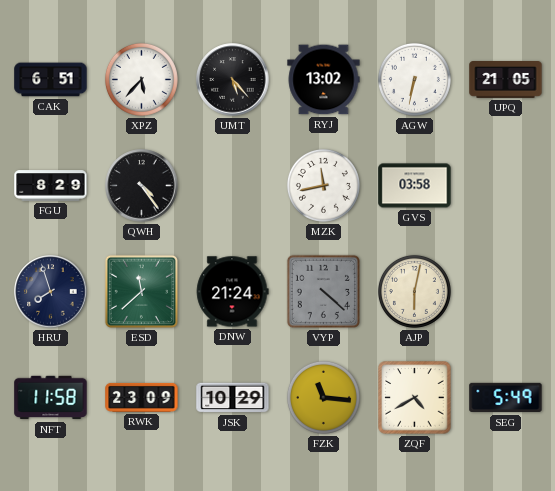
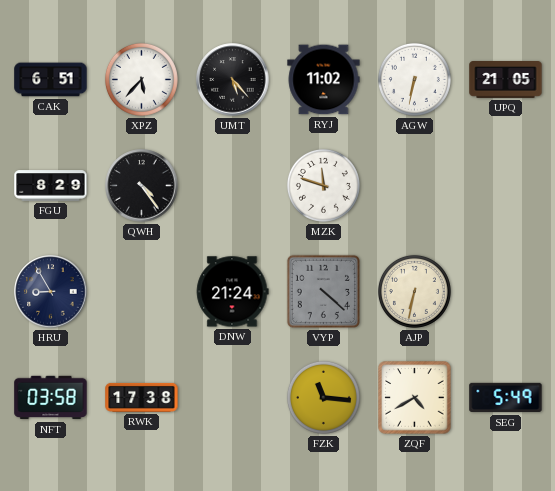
RYJ: 13:02 -> 11:02 (324, 80)
MZK: 11:43 -> 11:48 (323, 185)
GVS: 03:58 -> none (415, 186)
HRU: 7:57 -> 8:55 (51, 292)
ESD: 11:38 -> none (141, 291)
AJP: 6:02 -> 6:32 (414, 291)
NFT: 11:58 -> 03:58 (51, 398)
RWK: 23:09 -> 17:38 (142, 397)
JSK: 10:29 -> none (233, 398)
